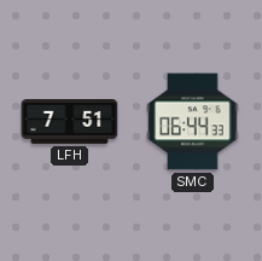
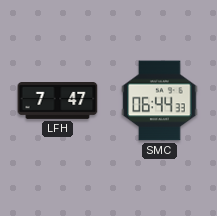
LFH: 7:51 -> 7:47 (58, 101)
